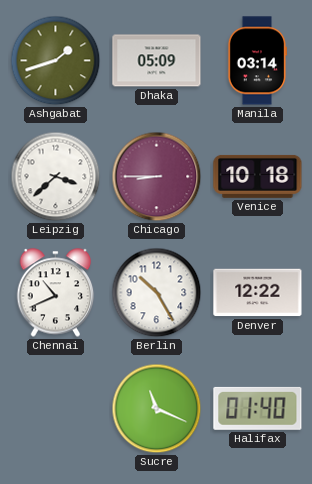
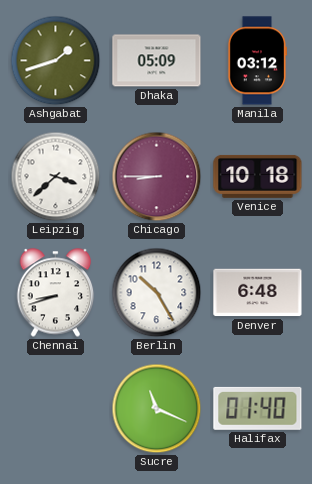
Manila: 03:14 -> 03:12 (257, 61)
Chennai: 10:41 -> 8:42 (56, 293)
Denver: 12:22 -> 6:48 (258, 293)
